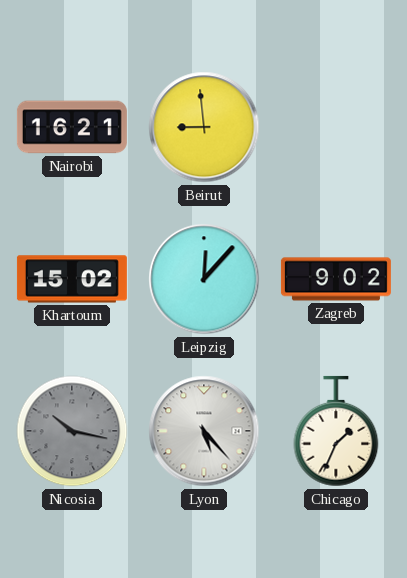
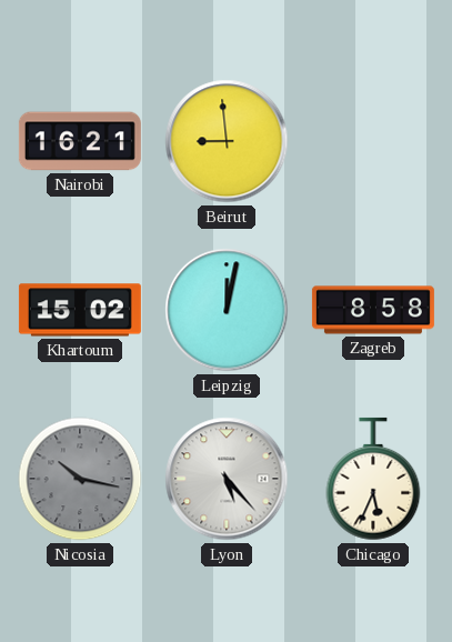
Leipzig: 12:07 -> 12:02 (227, 310)
Zagreb: 9:02 -> 8:58 (373, 310)
Chicago: 1:34 -> 5:34 (373, 479)
